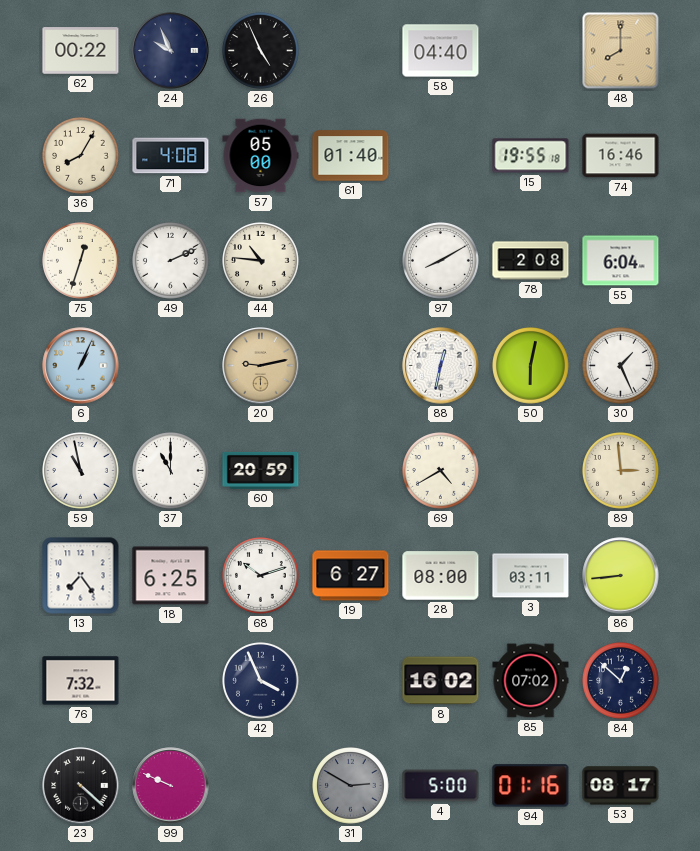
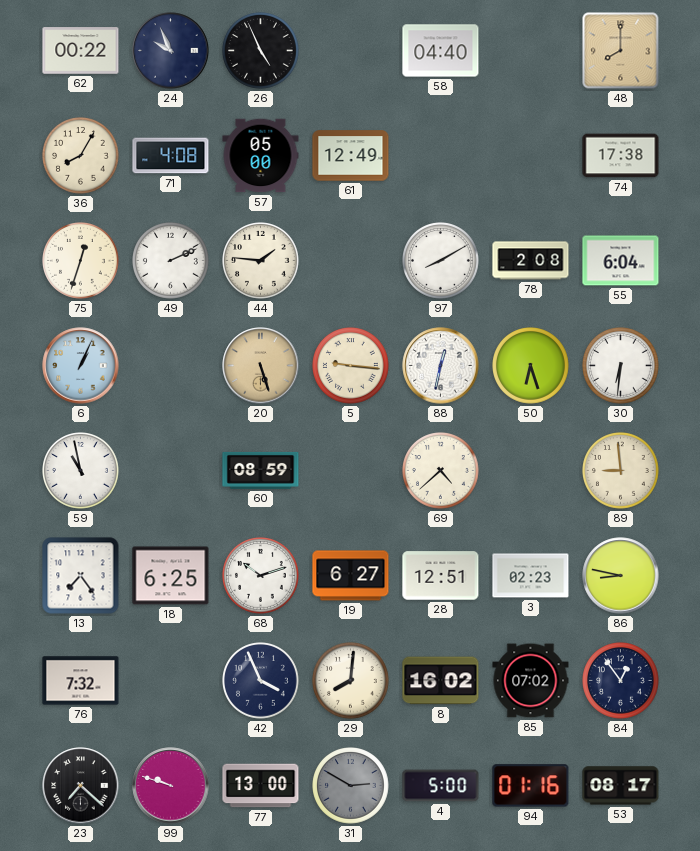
61: 01:40 -> 12:49 (351, 156)
15: 19:55 -> none (531, 156)
74: 16:46 -> 17:38 (621, 156)
44: 10:46 -> 1:46 (261, 261)
20: 9:13 -> 5:27 (261, 366)
5: none -> 9:16 (351, 366)
50: 6:02 -> 6:27 (531, 366)
30: 1:26 -> 6:31 (621, 366)
37: 11:00 -> none (171, 471)
60: 20:59 -> 08:59 (261, 470)
69: 4:40 -> 4:38 (441, 471)
89: 2:59 -> 8:59 (621, 471)
28: 08:00 -> 12:51 (441, 576)
3: 03:11 -> 02:23 (531, 576)
86: 8:44 -> 8:47 (621, 576)
29: none -> 8:01 (351, 681)
84: 12:52 -> 12:54 (621, 681)
23: 4:22 -> 7:22 (81, 786)
99: 9:49 -> 9:48 (171, 786)
77: none -> 13:00 (261, 786)
